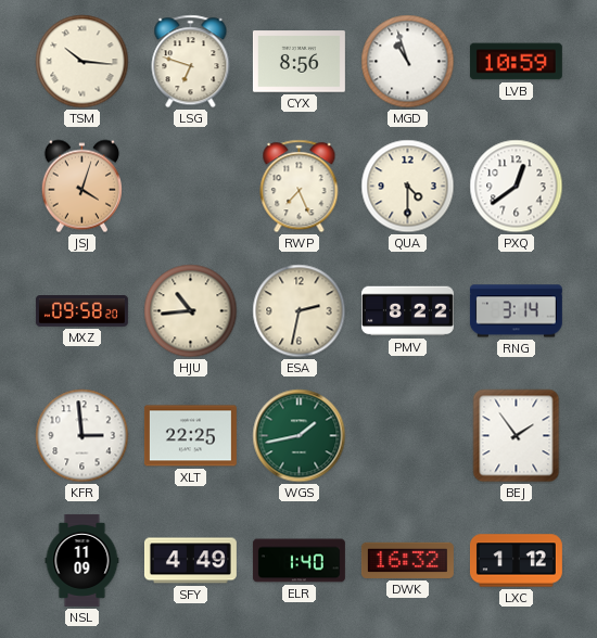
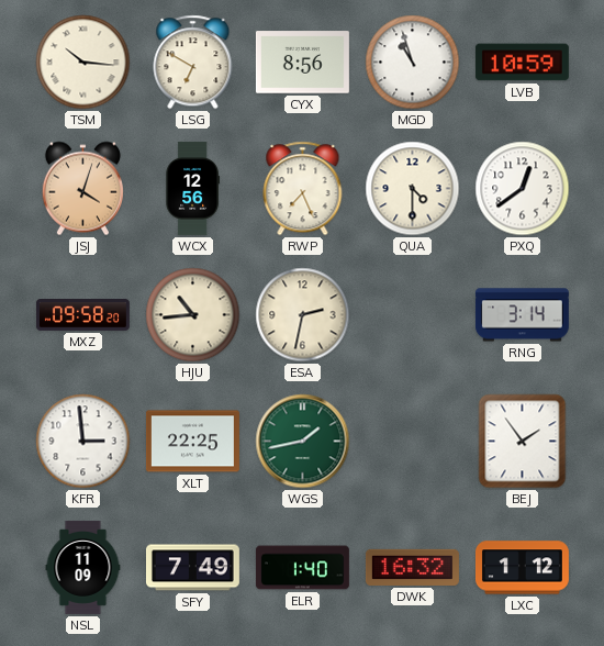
LSG: 6:48 -> 6:50 (193, 63)
WCX: none -> 12:56 (192, 188)
PMV: 8:22 -> none (407, 311)
SFY: 4:49 -> 7:49 (192, 568)
